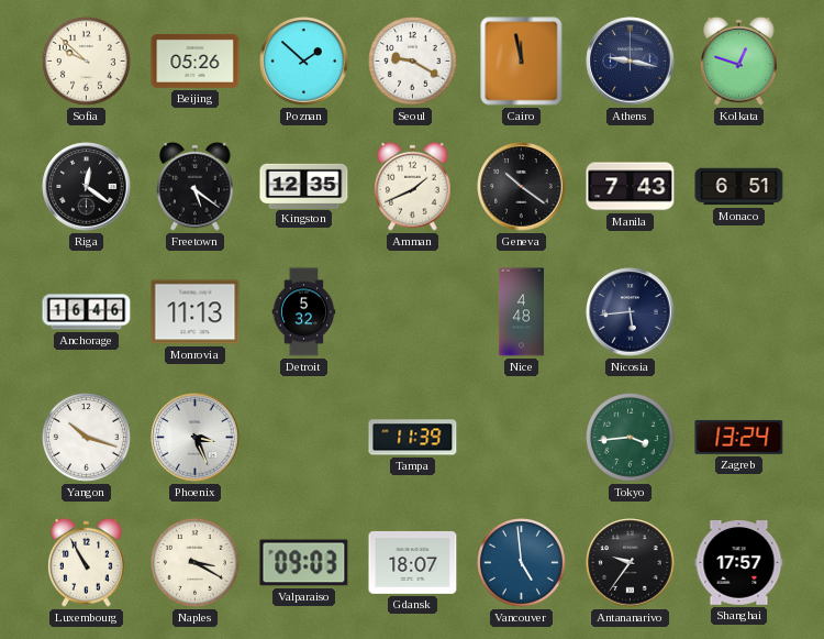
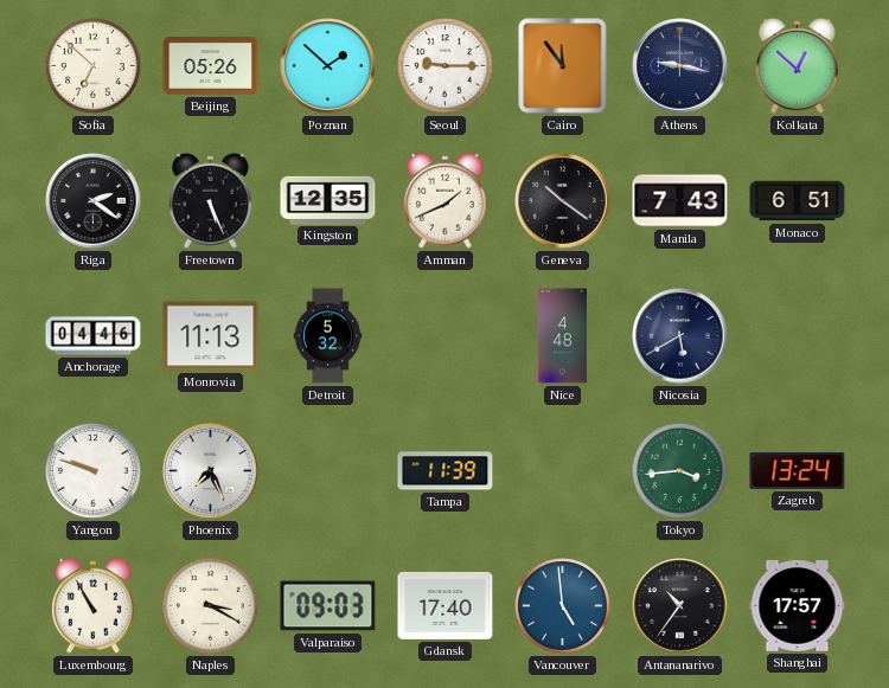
Sofia: 9:52 -> 6:52 (94, 66)
Seoul: 9:20 -> 9:15 (446, 66)
Cairo: 11:58 -> 11:54 (563, 66)
Kolkata: 12:48 -> 12:52 (798, 65)
Riga: 12:21 -> 2:21 (94, 201)
Freetown: 5:21 -> 5:26 (211, 200)
Anchorage: 16:46 -> 04:46 (94, 336)
Nicosia: 5:44 -> 5:40 (680, 336)
Yangon: 10:18 -> 9:48 (94, 471)
Phoenix: 3:26 -> 7:26 (211, 471)
Gdansk: 18:07 -> 17:40 (446, 605)
Antananarivo: 9:36 -> 10:36 (680, 606)
